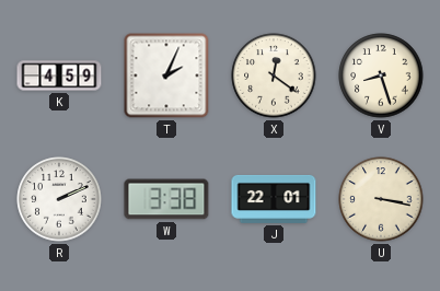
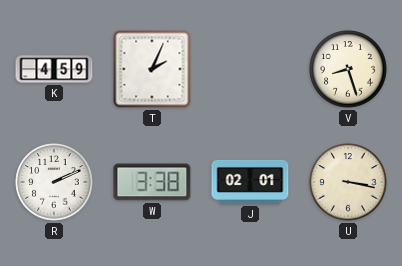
X: 12:21 -> none (274, 75)
J: 22:01 -> 02:01 (250, 182)
